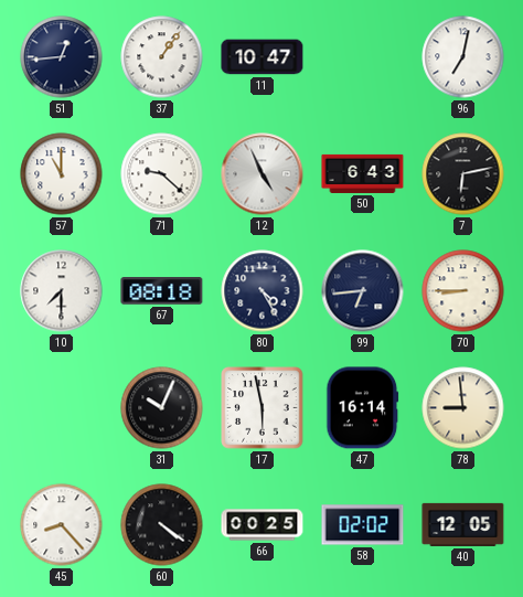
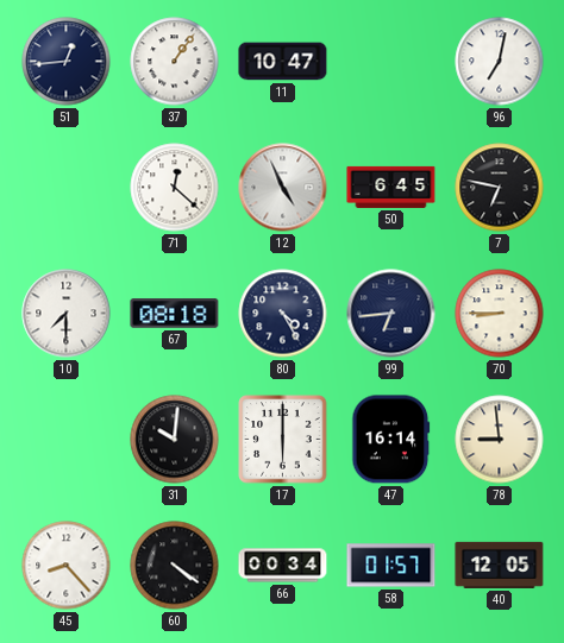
57: 11:00 -> none (62, 174)
71: 9:22 -> 12:22 (175, 188)
50: 6:43 -> 6:45 (391, 187)
7: 6:13 -> 6:47 (500, 188)
31: 10:04 -> 10:01 (175, 440)
17: 5:58 -> 6:00 (283, 440)
66: 00:25 -> 00:34 (283, 566)
58: 02:02 -> 01:57 (391, 566)
